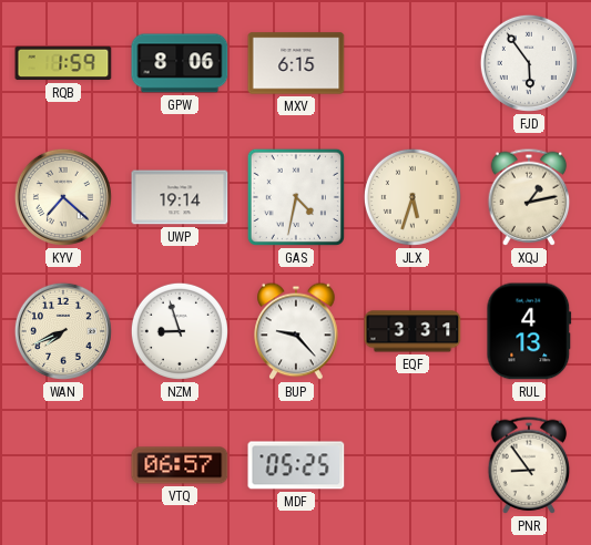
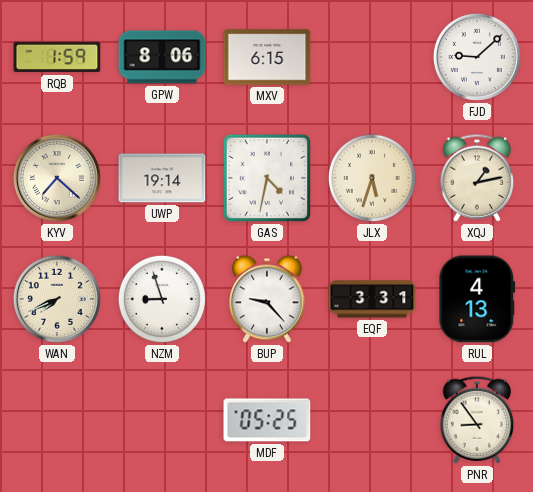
FJD: 5:54 -> 9:08 (477, 57)
VTQ: 06:57 -> none (180, 465)
